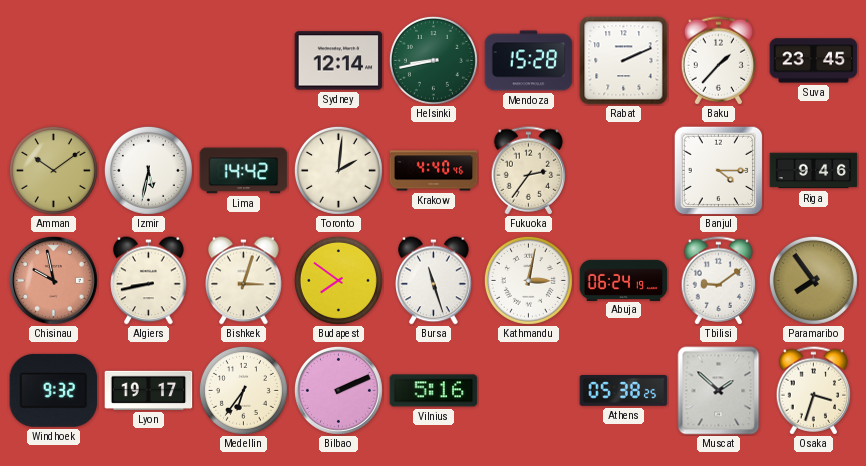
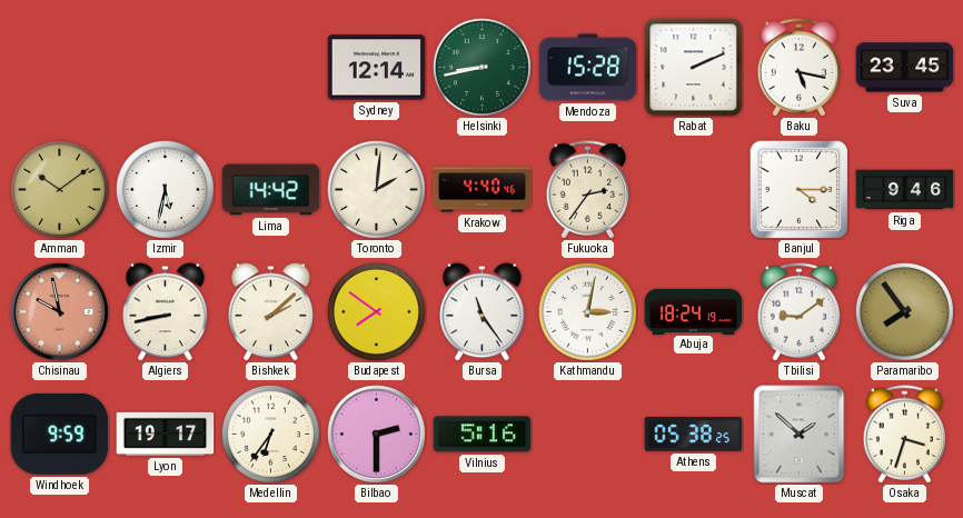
Baku: 1:37 -> 5:17 (800, 68)
Bishkek: 3:03 -> 2:08 (271, 312)
Bursa: 11:27 -> 11:24 (483, 312)
Abuja: 06:24 -> 18:24 (694, 311)
Windhoek: 9:32 -> 9:59 (60, 434)
Bilbao: 2:11 -> 2:30 (376, 434)
